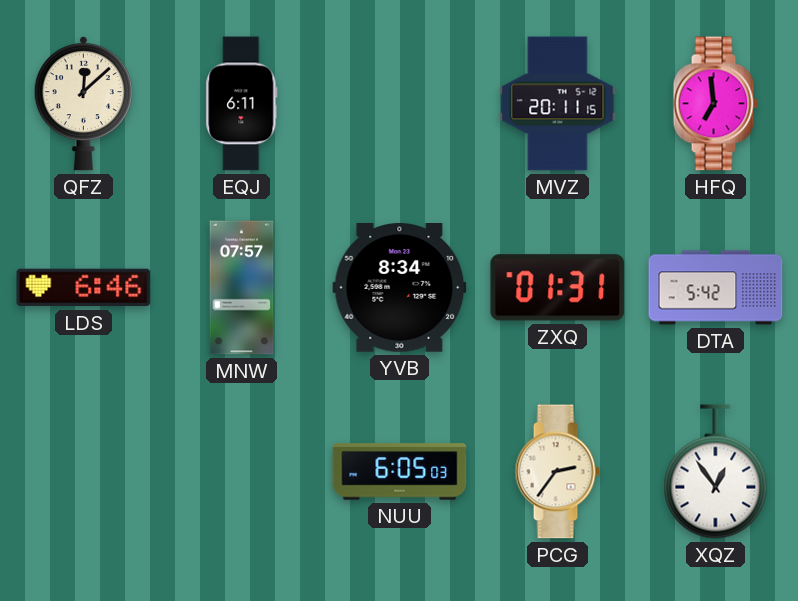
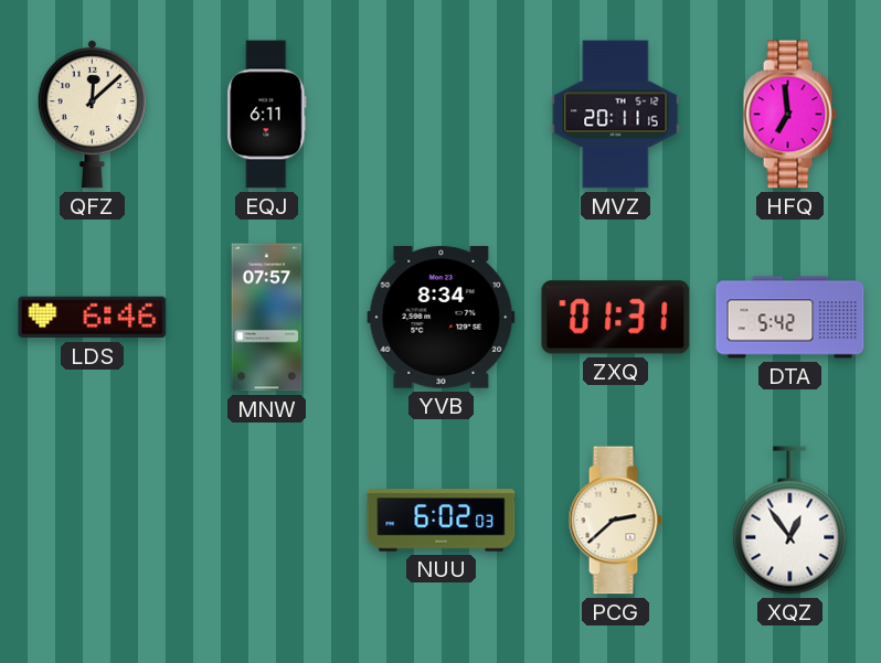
NUU: 6:05 -> 6:02 (442, 521)
PCG: 2:36 -> 2:38 (615, 521)
